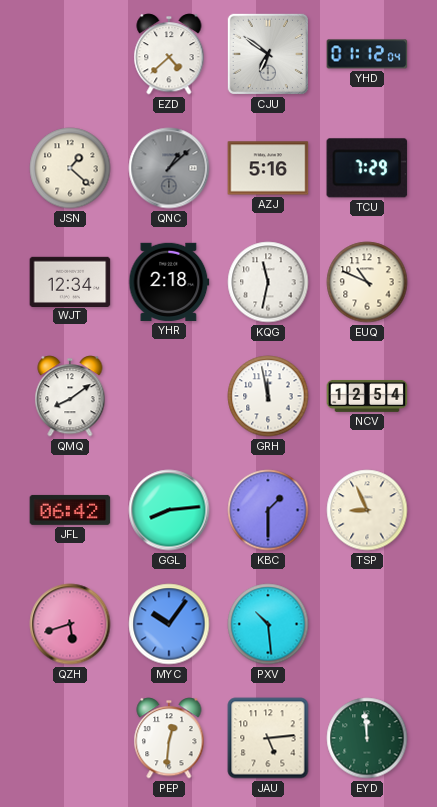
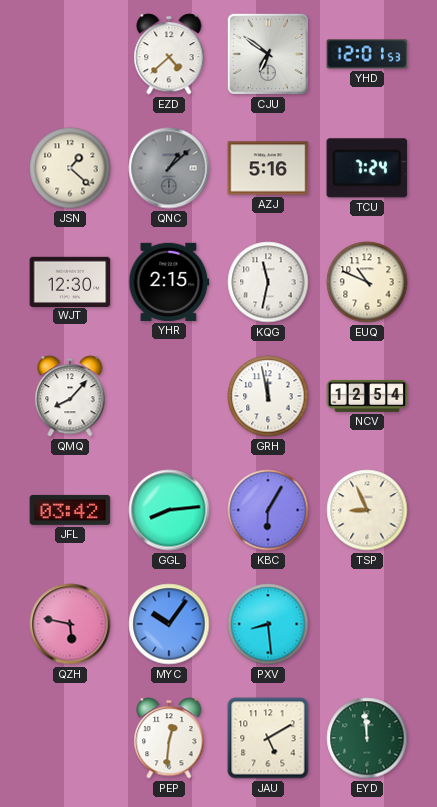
YHD: 01:12 -> 12:01 (367, 54)
TCU: 7:29 -> 7:24 (367, 168)
WJT: 12:34 -> 12:30 (70, 281)
YHR: 2:18 -> 2:15 (169, 282)
QMQ: 8:09 -> 8:07 (70, 396)
JFL: 06:42 -> 03:42 (70, 510)
KBC: 1:30 -> 6:05 (268, 510)
QZH: 5:42 -> 5:47 (70, 624)
PXV: 10:29 -> 8:29 (268, 624)
JAU: 5:14 -> 5:10 (268, 738)
